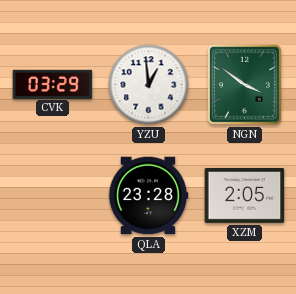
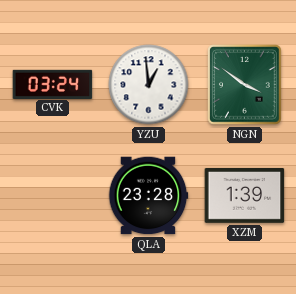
CVK: 03:29 -> 03:24 (53, 84)
XZM: 2:05 -> 1:39 (245, 195)
